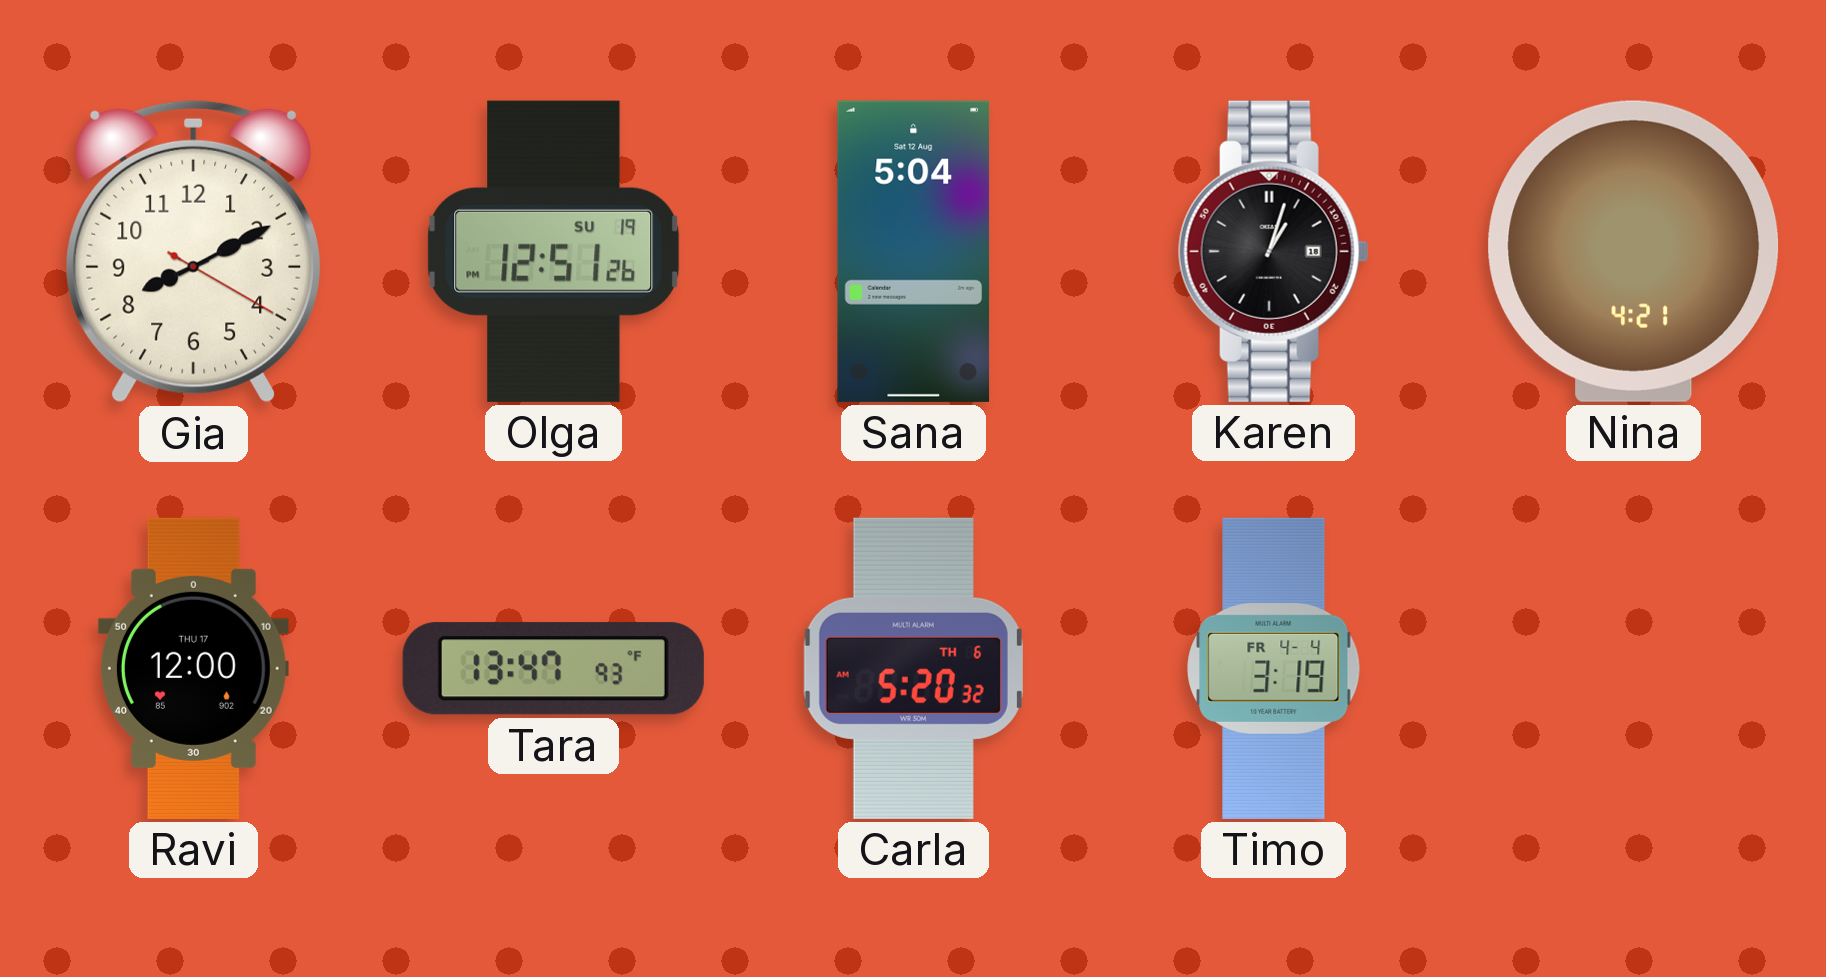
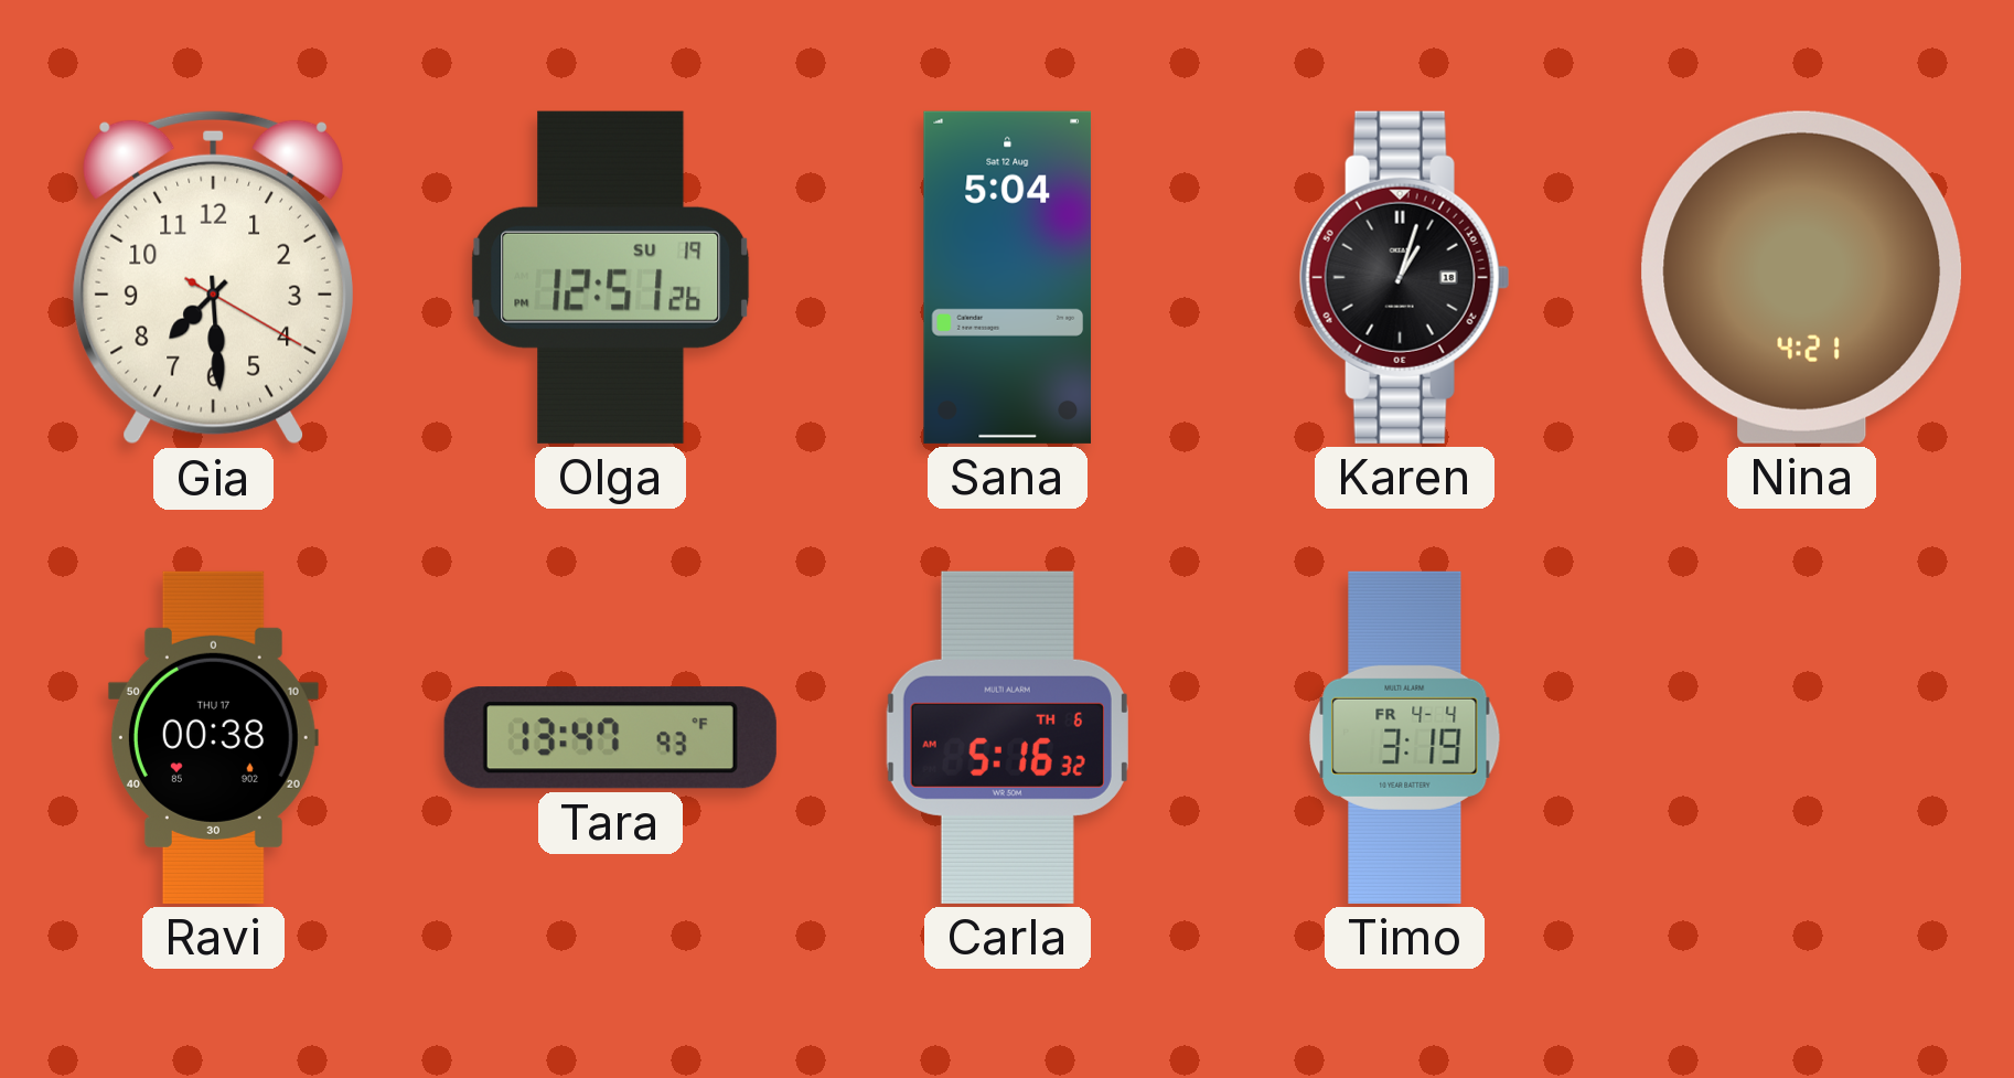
Gia: 8:10 -> 7:29 (213, 277)
Ravi: 12:00 -> 00:38 (213, 737)
Carla: 5:20 -> 5:16 (1007, 737)
